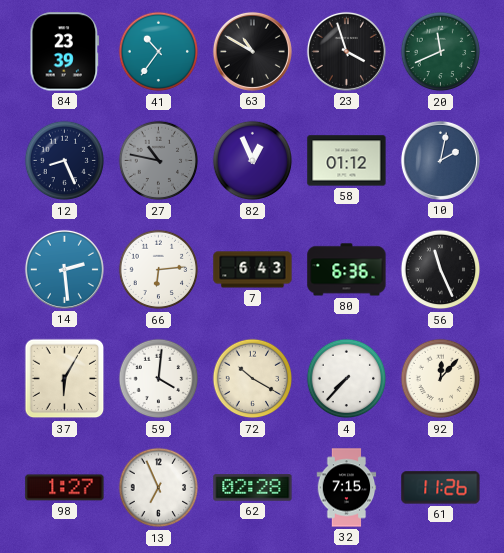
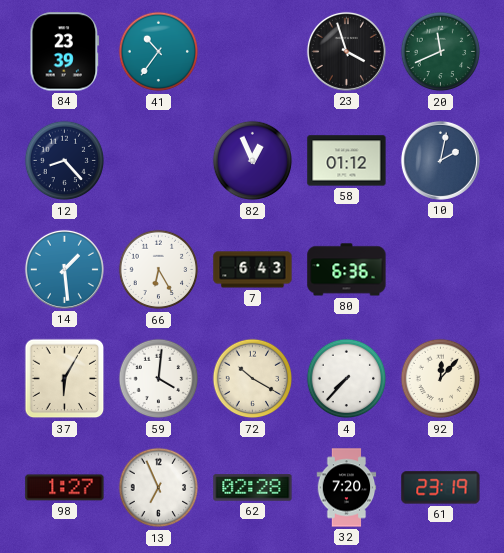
63: 10:50 -> none (252, 51)
12: 8:26 -> 8:23 (65, 161)
27: 10:47 -> none (159, 161)
14: 2:29 -> 1:29 (64, 269)
66: 6:14 -> 6:25 (159, 270)
56: 11:26 -> none (441, 270)
32: 7:15 -> 7:20 (347, 488)
61: 11:26 -> 23:19 (441, 488)
